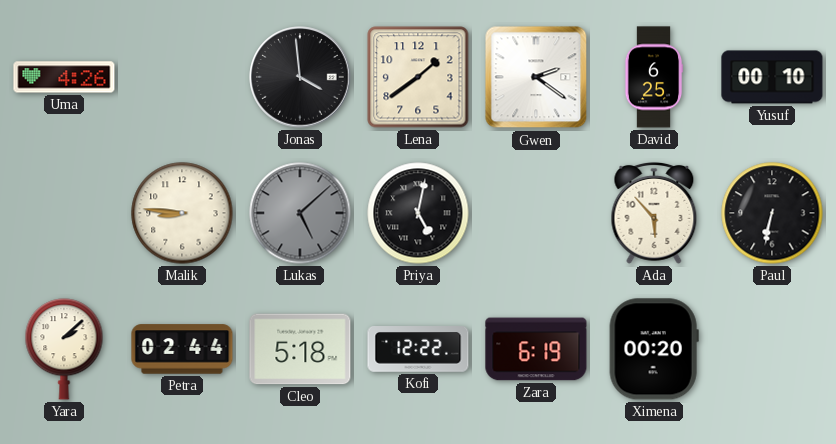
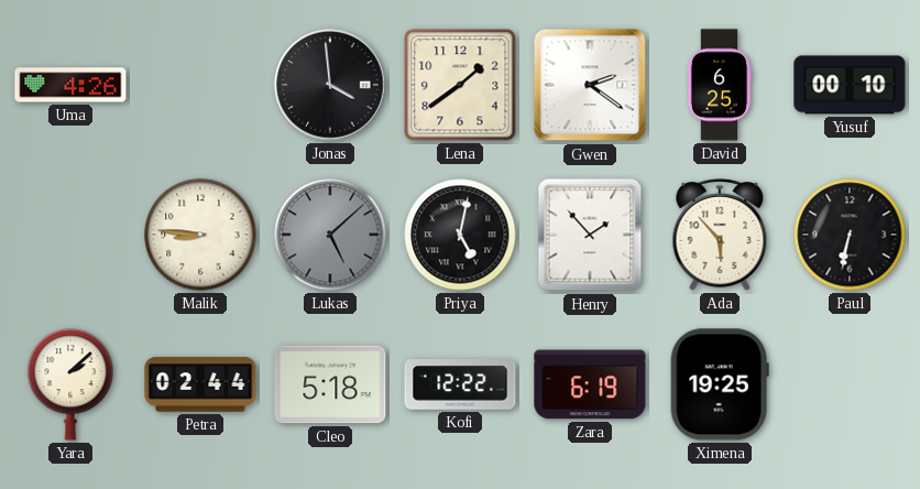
Henry: none -> 1:53 (590, 235)
Ximena: 00:20 -> 19:25 (720, 384)
